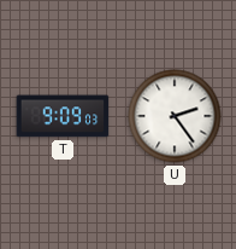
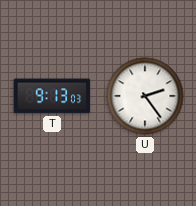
T: 9:09 -> 9:13 (52, 96)
